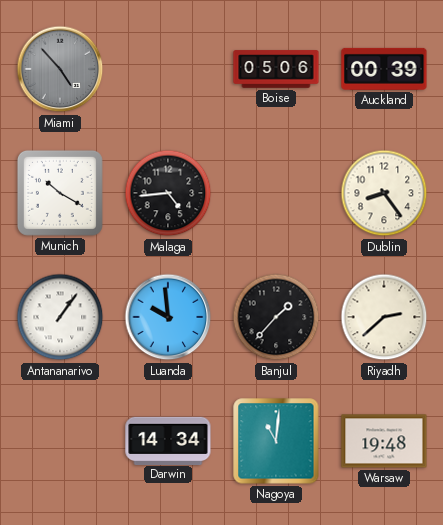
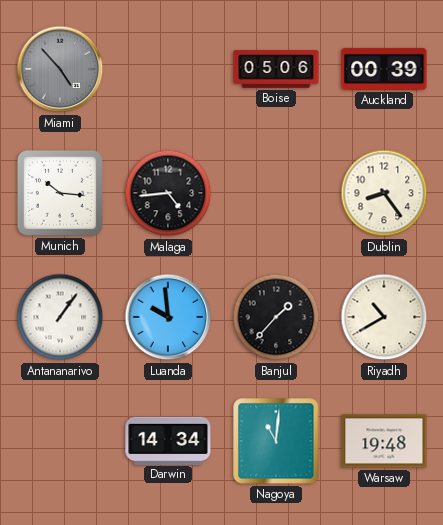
Munich: 10:20 -> 10:16 (60, 193)
Riyadh: 2:38 -> 10:40 (384, 317)
